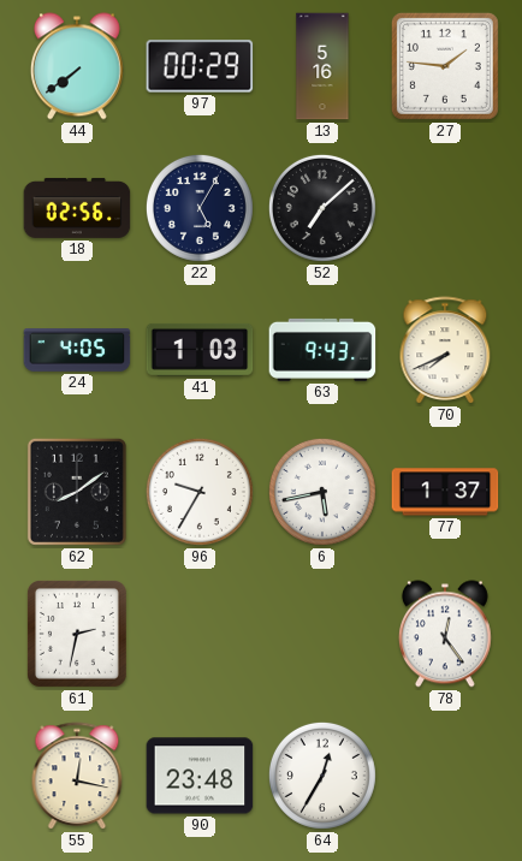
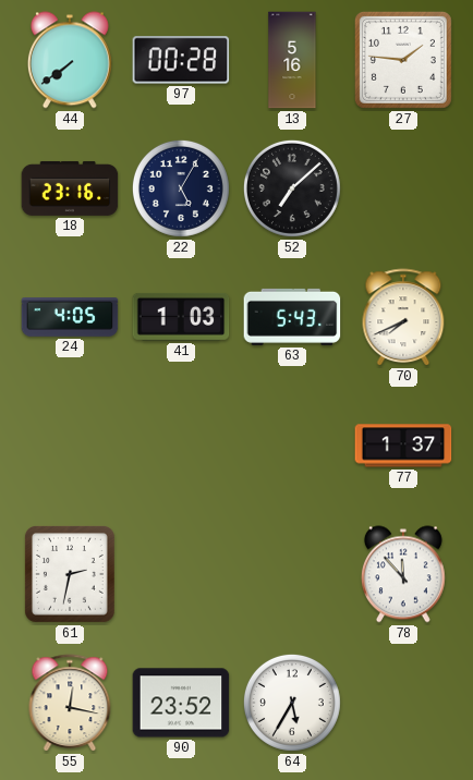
97: 00:29 -> 00:28 (181, 60)
18: 02:56 -> 23:16 (70, 188)
63: 9:43 -> 5:43 (292, 317)
62: 8:09 -> none (77, 492)
96: 9:35 -> none (200, 492)
6: 5:43 -> none (322, 492)
78: 12:24 -> 11:53 (403, 574)
90: 23:48 -> 23:52 (181, 703)
64: 12:35 -> 5:35 (292, 703)
